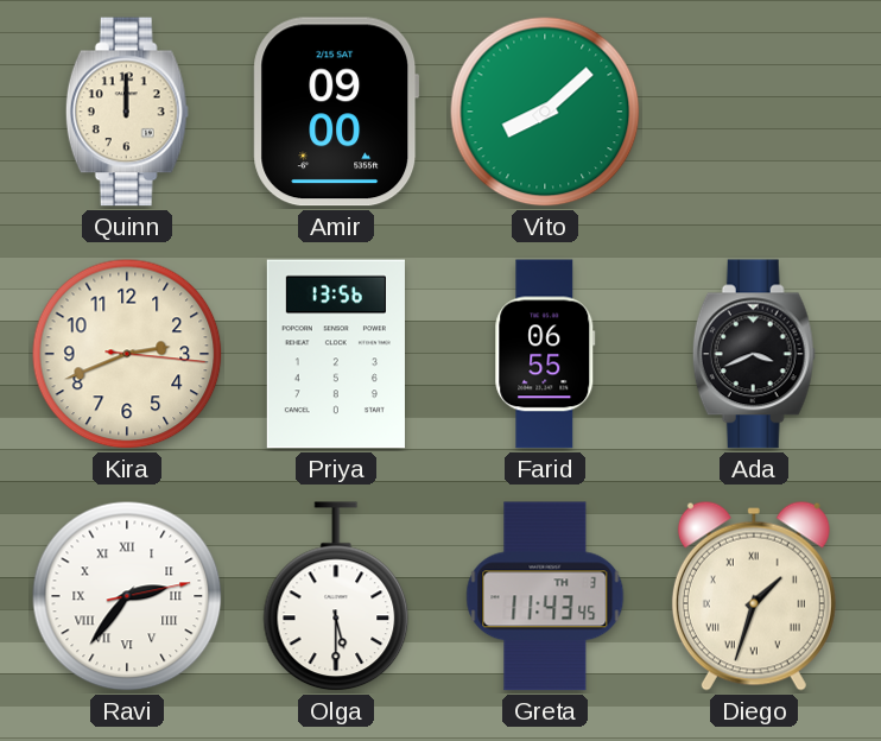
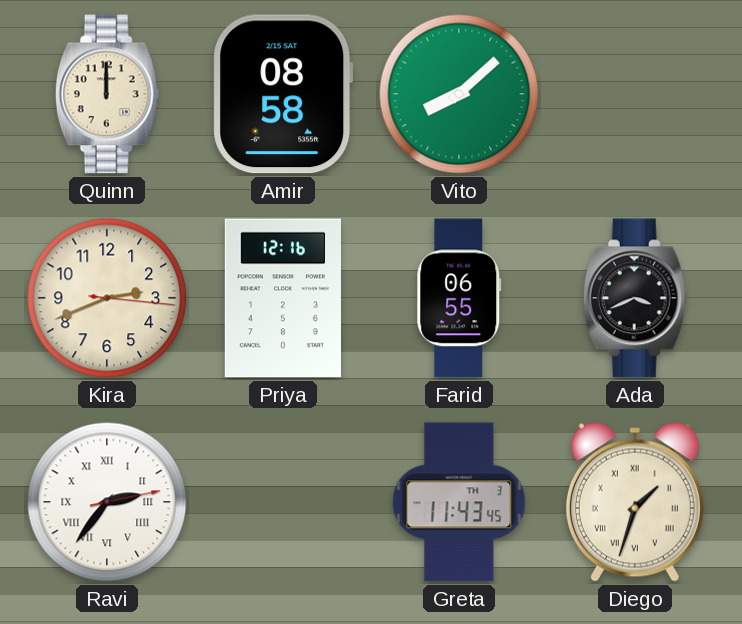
Amir: 09:00 -> 08:58 (283, 94)
Priya: 13:56 -> 12:16 (283, 298)
Olga: 5:30 -> none (336, 597)
